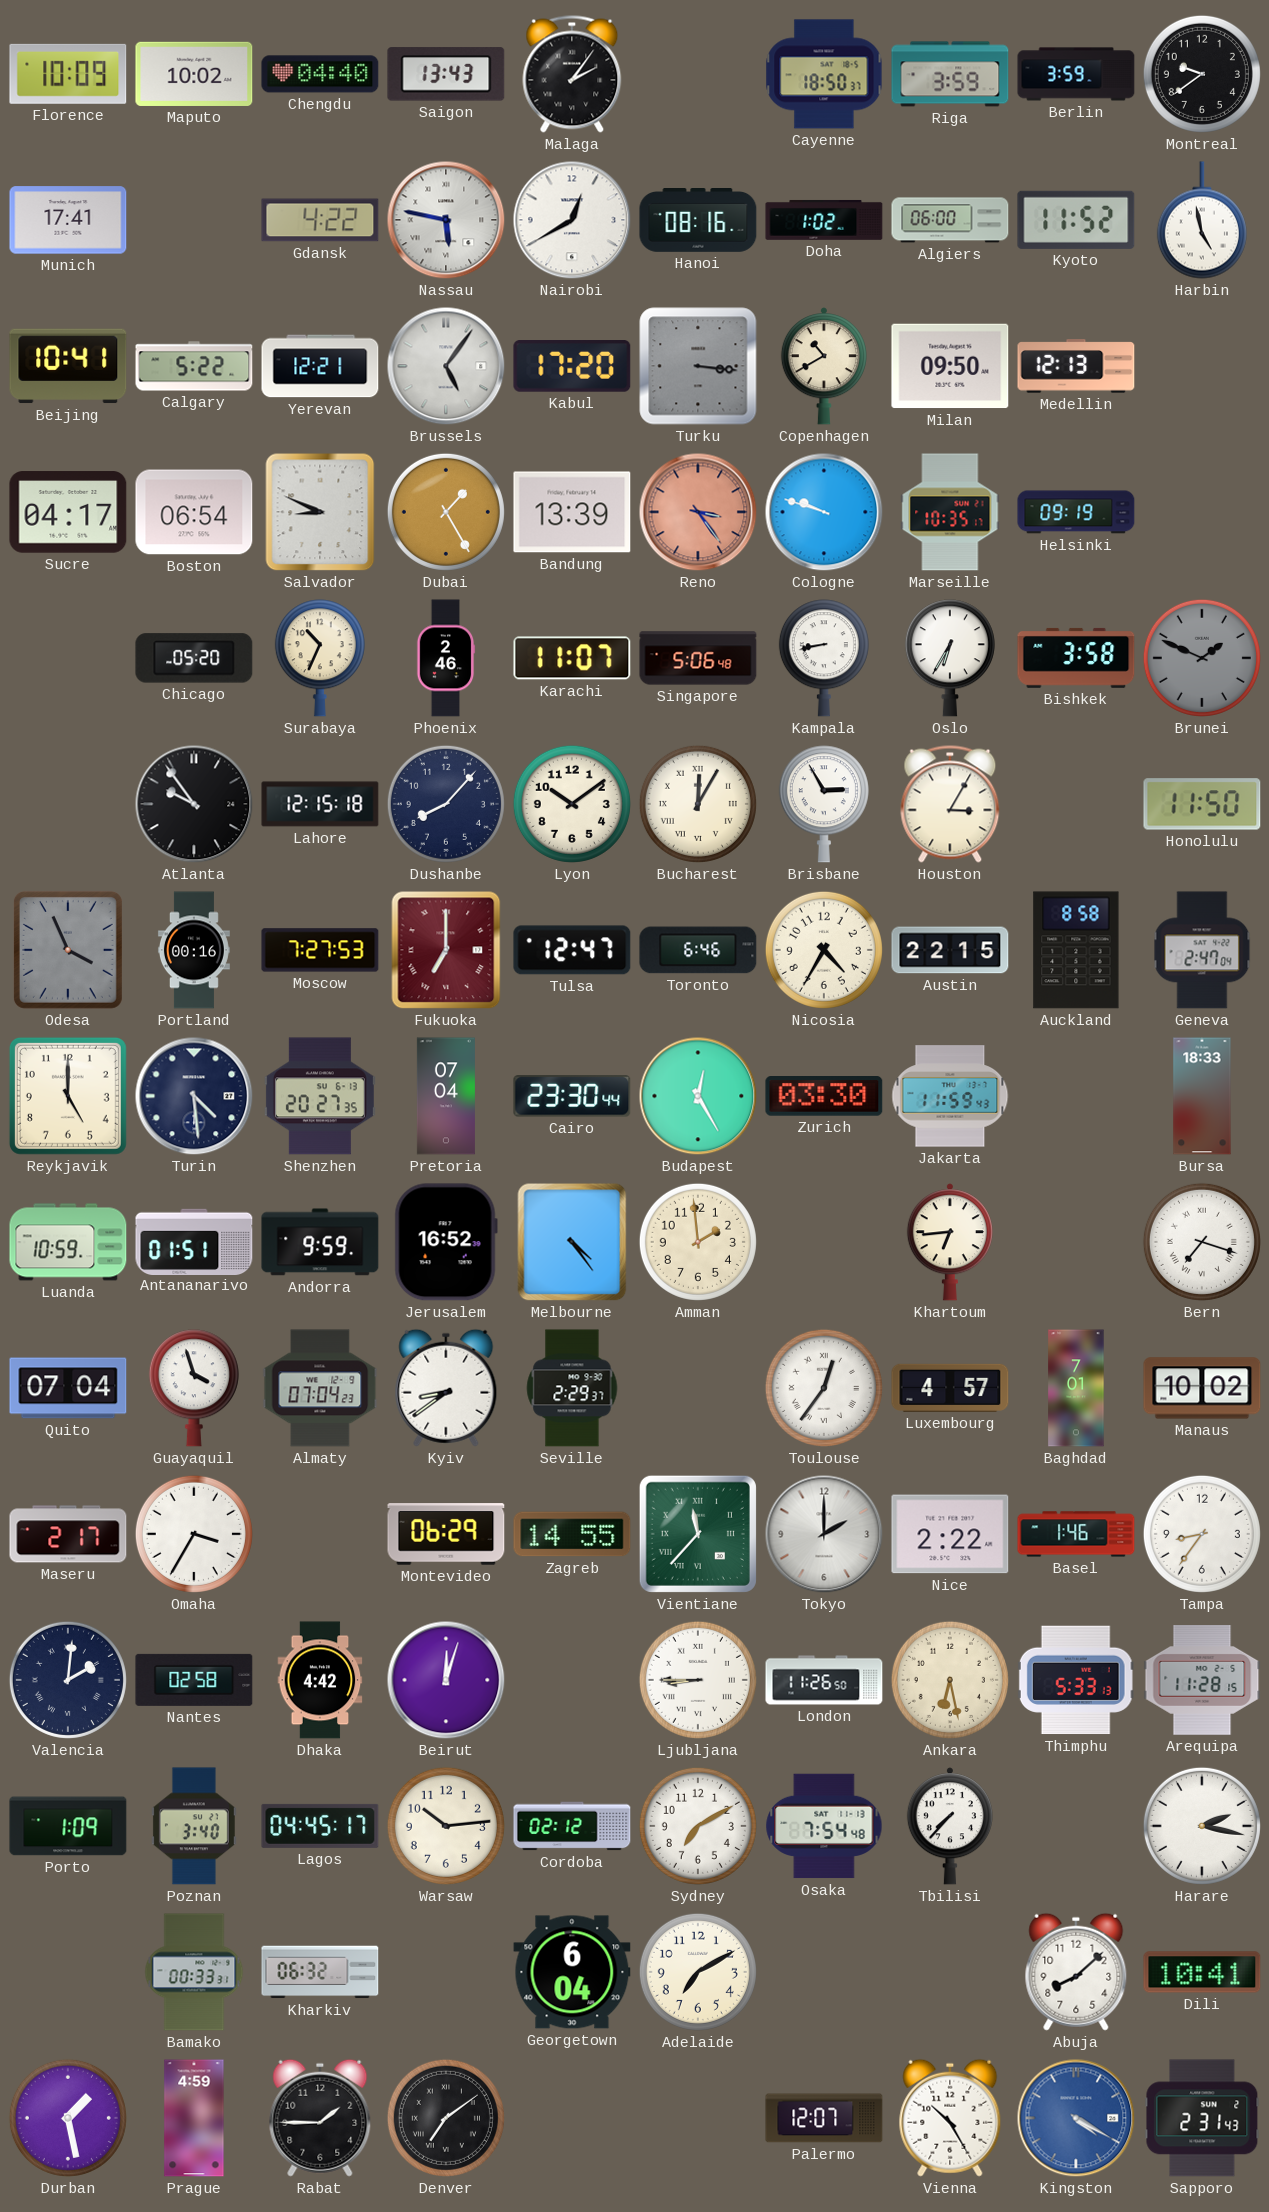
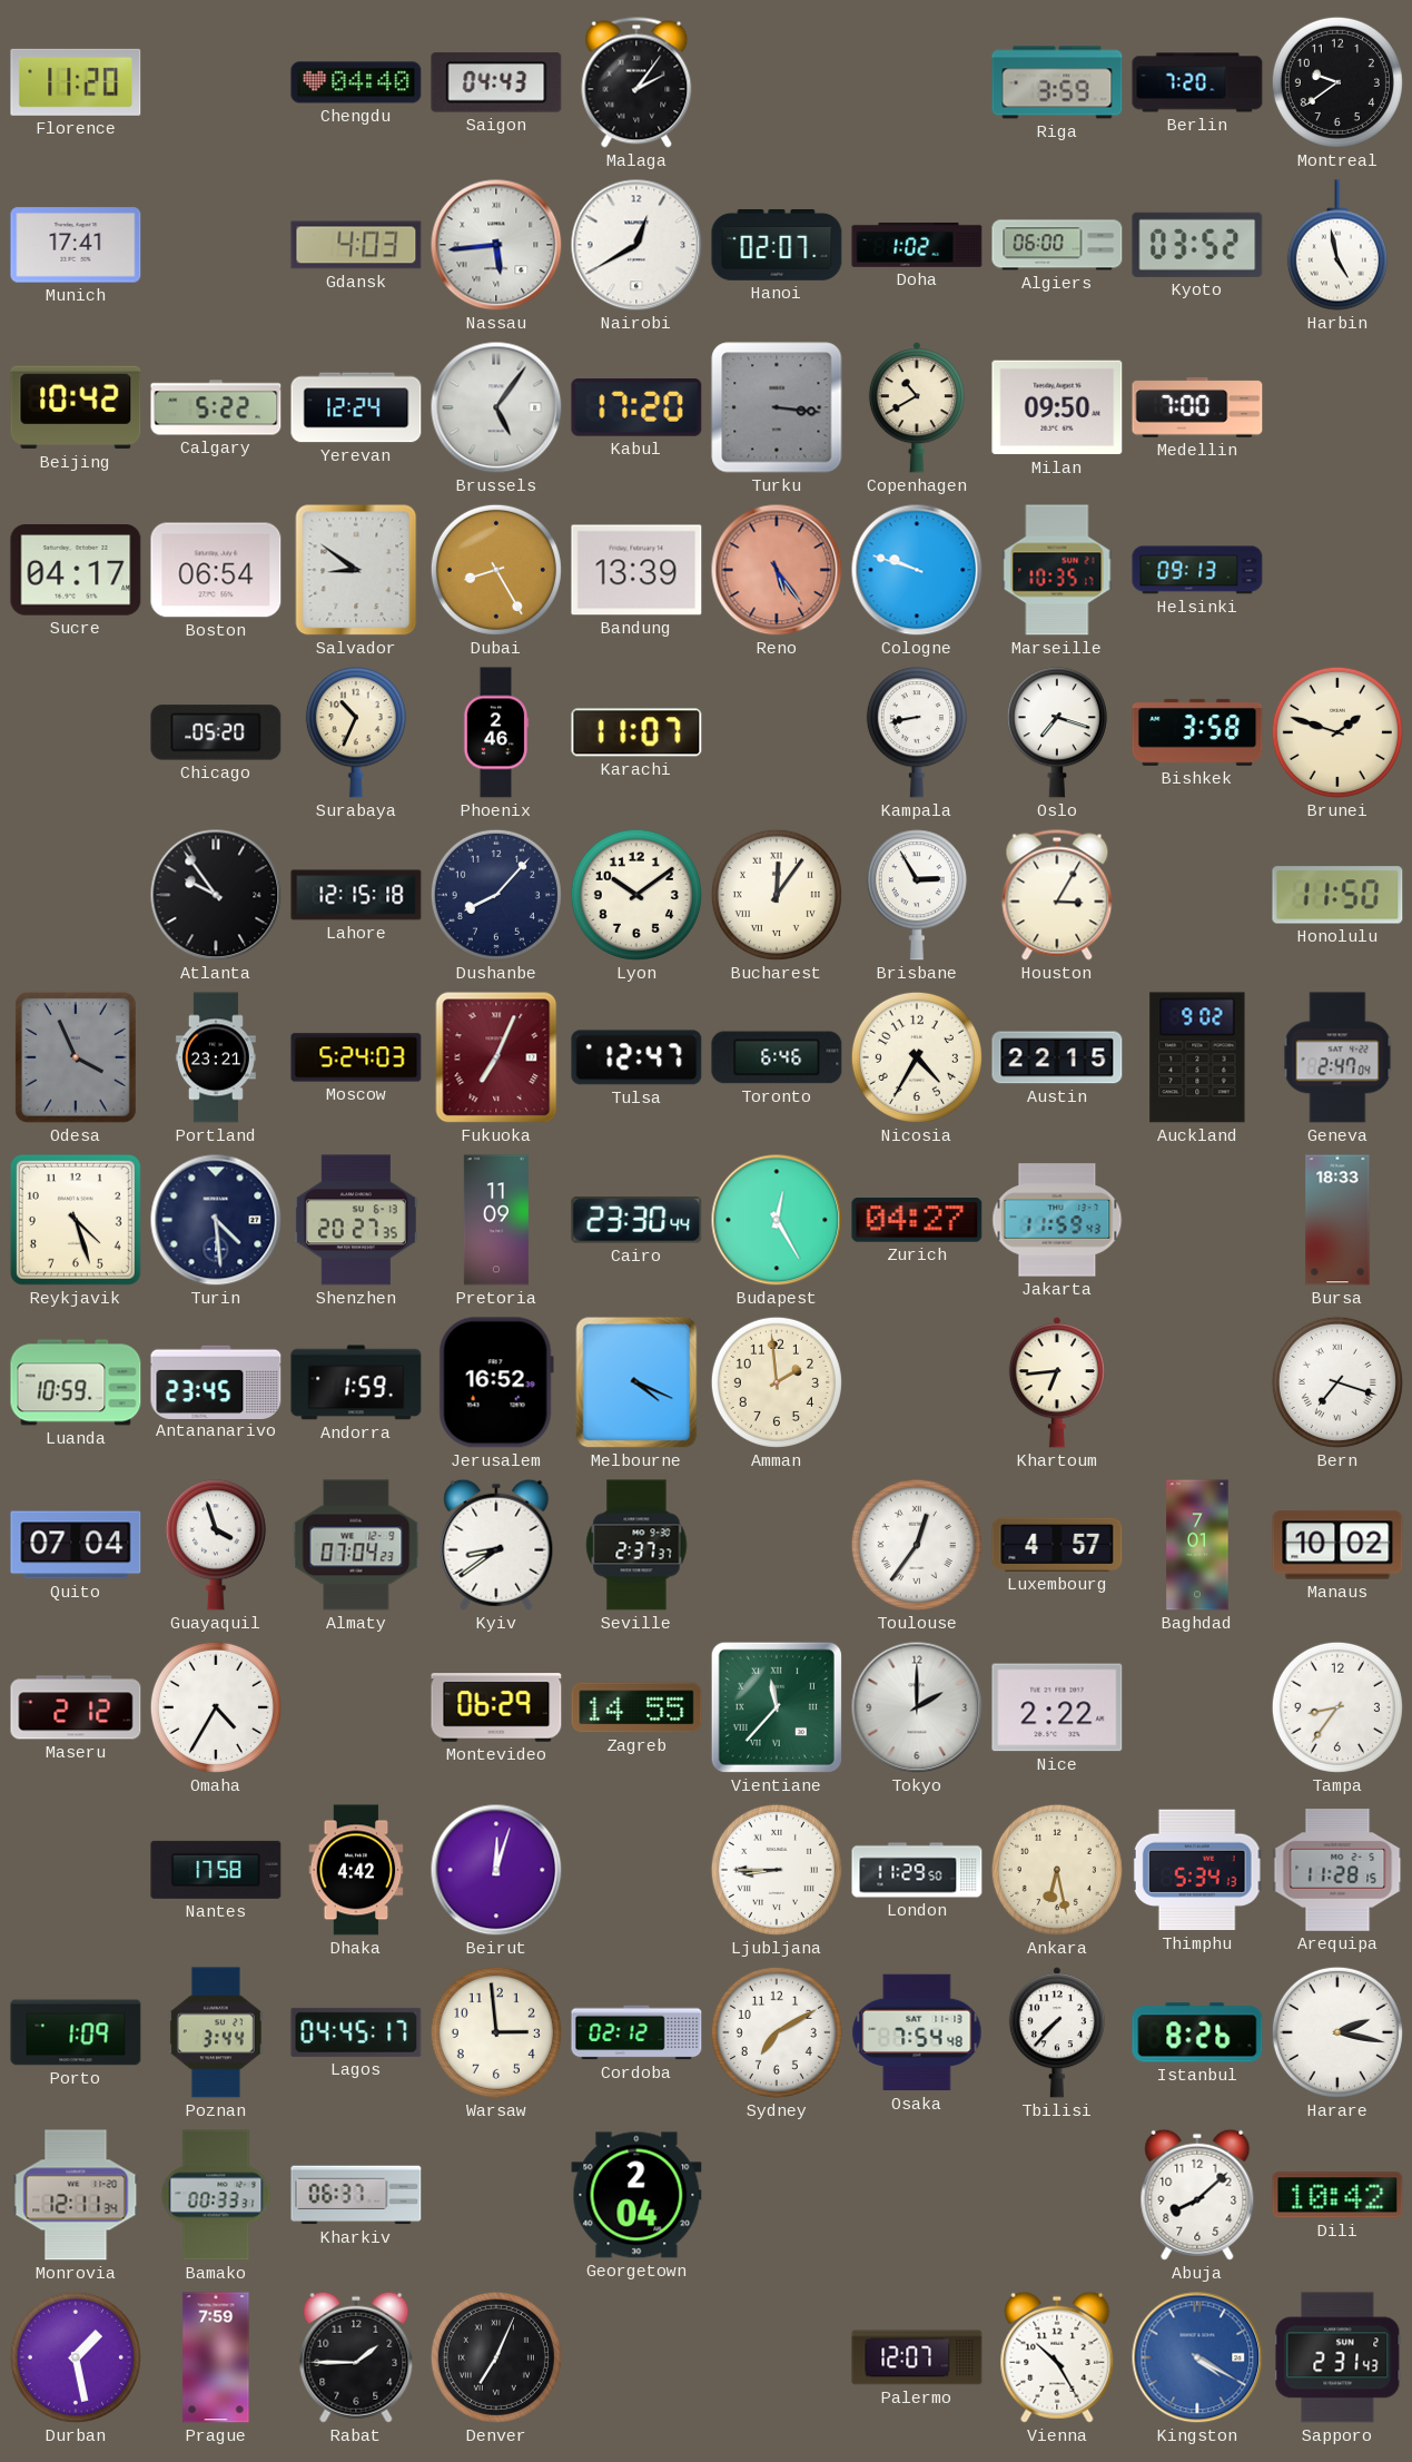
Florence: 10:09 -> 11:20 (76, 82)
Maputo: 10:02 -> none (194, 74)
Saigon: 13:43 -> 04:43 (496, 82)
Cayenne: 18:50 -> none (824, 74)
Berlin: 3:59 -> 7:20 (1197, 82)
Gdansk: 4:22 -> 4:03 (356, 245)
Nassau: 5:47 -> 5:44 (496, 245)
Hanoi: 08:16 -> 02:07 (777, 246)
Kyoto: 11:52 -> 03:52 (1197, 245)
Beijing: 10:41 -> 10:42 (76, 407)
Yerevan: 12:21 -> 12:24 (356, 407)
Medellin: 12:13 -> 7:00 (1197, 407)
Salvador: 8:49 -> 8:51 (356, 570)
Dubai: 1:25 -> 8:25 (496, 570)
Reno: 3:24 -> 5:24 (777, 570)
Helsinki: 09:19 -> 09:13 (1197, 570)
Singapore: 5:06 -> none (698, 658)
Oslo: 6:35 -> 7:18 (1057, 732)
Brunei: 1:49 -> 1:48 (1337, 732)
Brunei dial: grey -> cream (1337, 732)
Bucharest: 12:05 -> 12:06 (777, 895)
Portland: 00:16 -> 23:21 (216, 1057)
Moscow: 7:27 -> 5:24 (356, 1057)
Fukuoka: 7:00 -> 7:04 (496, 1057)
Auckland: 8:58 -> 9:02 (1197, 1057)
Reykjavik: 5:00 -> 4:27 (76, 1220)
Pretoria: 07:04 -> 11:09 (496, 1220)
Zurich: 03:30 -> 04:27 (917, 1220)
Antananarivo: 01:51 -> 23:45 (216, 1381)
Andorra: 9:59 -> 1:59 (356, 1382)
Melbourne: 4:24 -> 4:19 (636, 1382)
Seville: 2:29 -> 2:37 (636, 1545)
Maseru: 2:17 -> 2:12 (76, 1707)
Omaha: 3:35 -> 4:35 (216, 1707)
Basel: 1:46 -> none (1076, 1534)
Valencia: 2:01 -> none (68, 1680)
Nantes: 02:58 -> 17:58 (216, 1870)
London: 11:26 -> 11:29 (917, 1870)
Thimphu: 5:33 -> 5:34 (1197, 1870)
Poznan: 3:40 -> 3:44 (216, 2032)
Warsaw: 10:14 -> 2:59 (496, 2032)
Istanbul: none -> 8:26 (1197, 2032)
Monrovia: none -> 12:11 (76, 2195)
Kharkiv: 06:32 -> 06:37 (356, 2195)
Georgetown: 6:04 -> 2:04 (636, 2195)
Adelaide: 7:10 -> none (698, 1972)
Dili: 10:41 -> 10:42 (1337, 2195)
Prague: 4:59 -> 7:59 (216, 2357)
Denver: 7:09 -> 7:04 (496, 2357)
